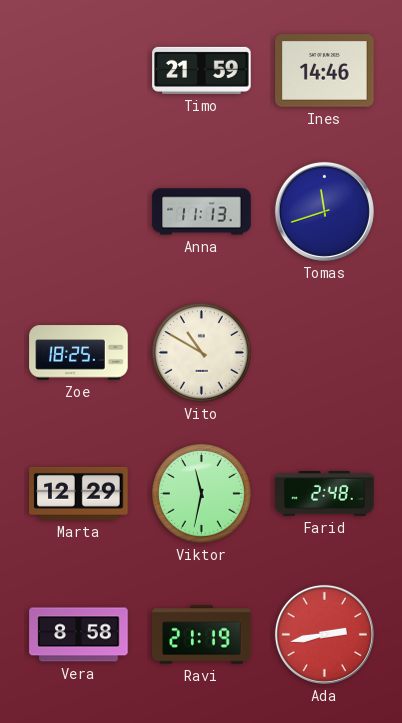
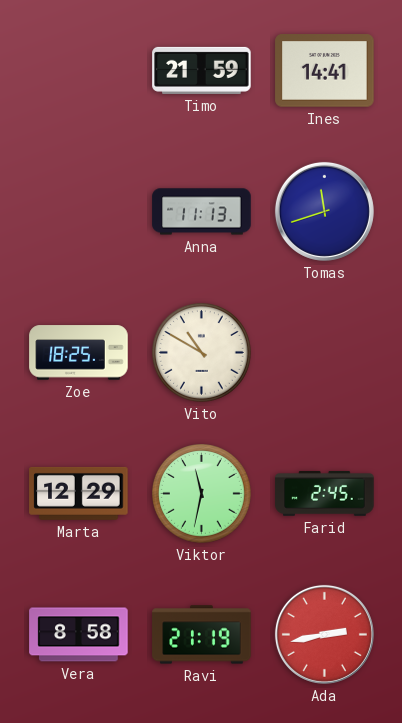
Ines: 14:46 -> 14:41 (325, 71)
Farid: 2:48 -> 2:45 (325, 493)
